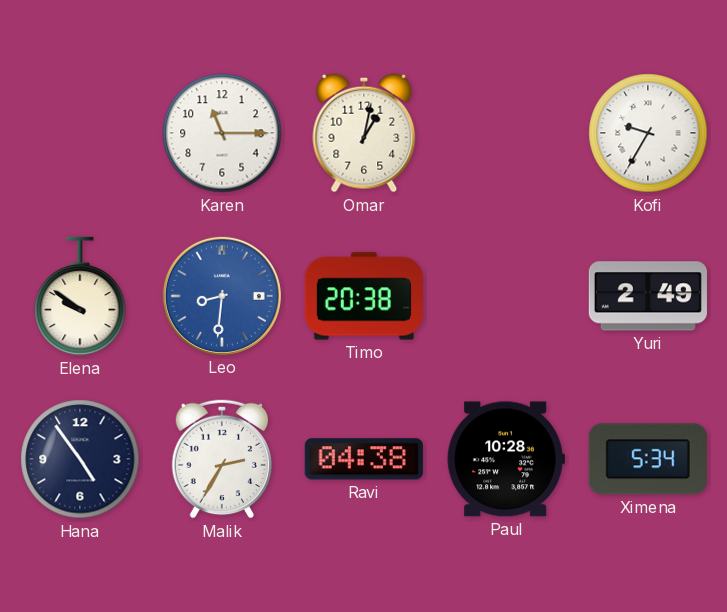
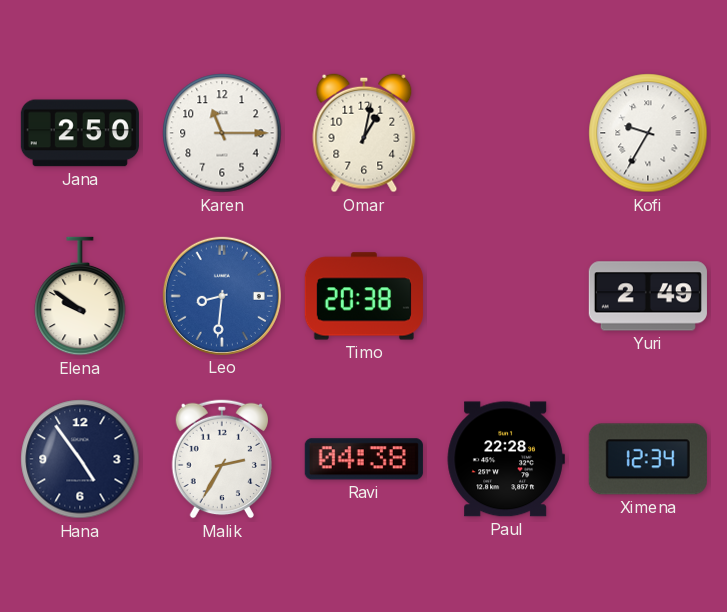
Jana: none -> 2:50 (80, 133)
Paul: 10:28 -> 22:28 (506, 459)
Ximena: 5:34 -> 12:34 (648, 459)
